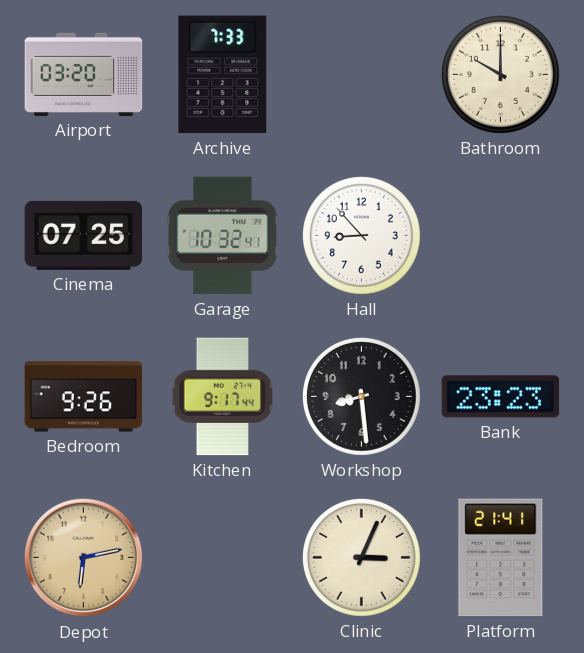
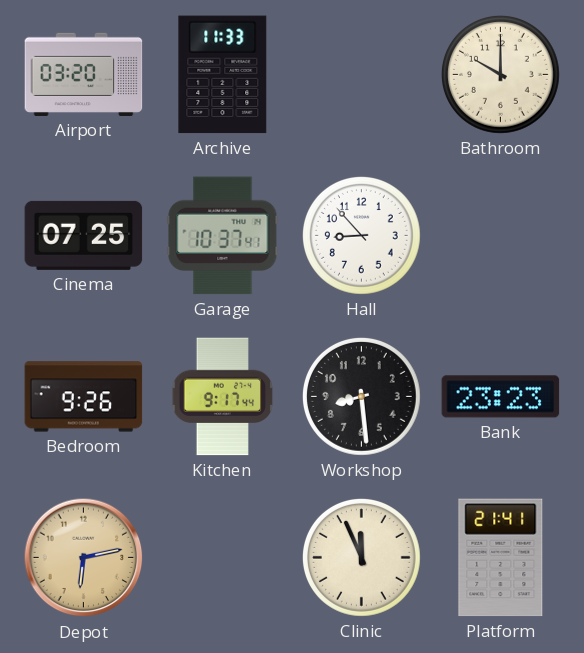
Archive: 7:33 -> 11:33 (223, 75)
Garage: 10:32 -> 10:37 (223, 236)
Clinic: 3:04 -> 11:56 (361, 557)
